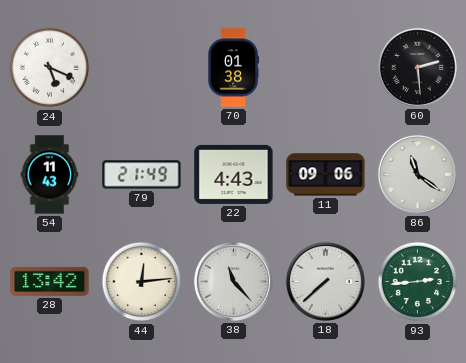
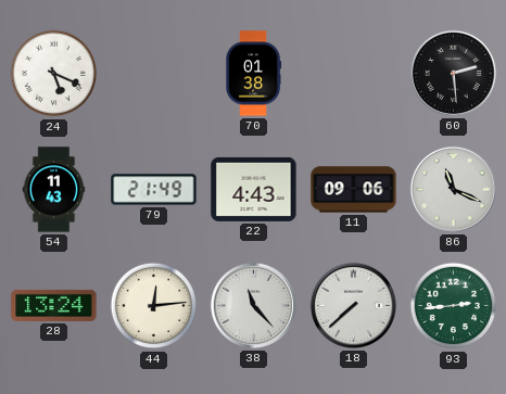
86: 11:21 -> 11:19 (453, 189)
28: 13:42 -> 13:24 (54, 305)
